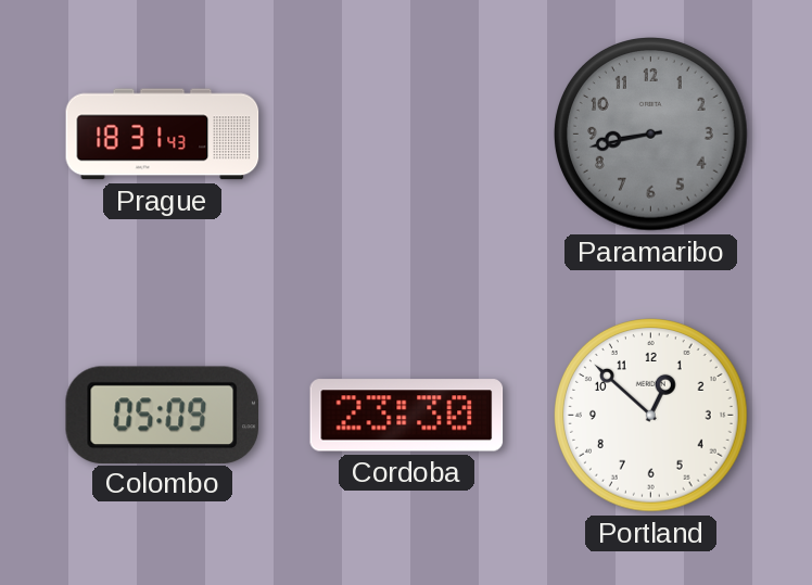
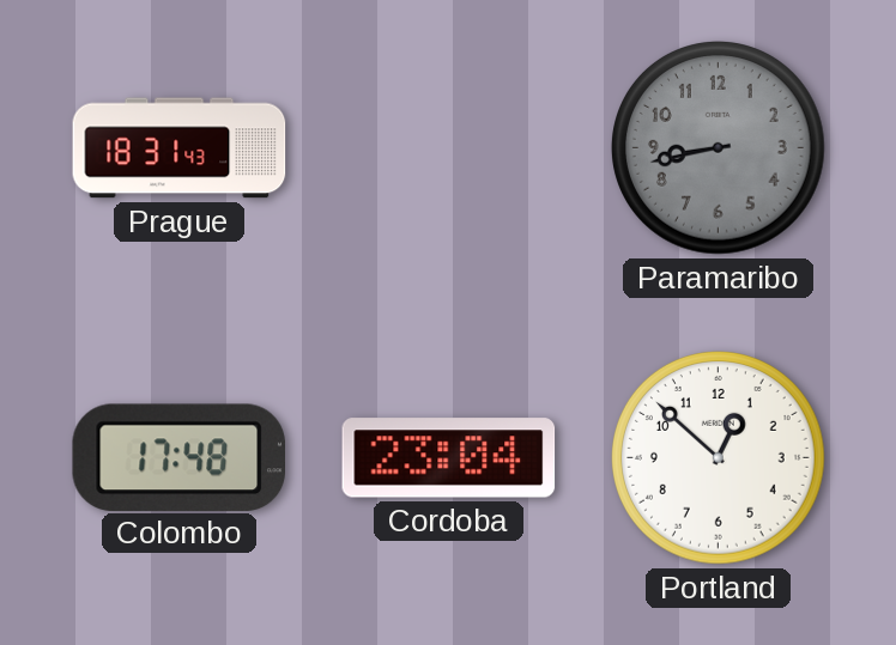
Colombo: 05:09 -> 17:48 (178, 457)
Cordoba: 23:30 -> 23:04 (449, 458)
